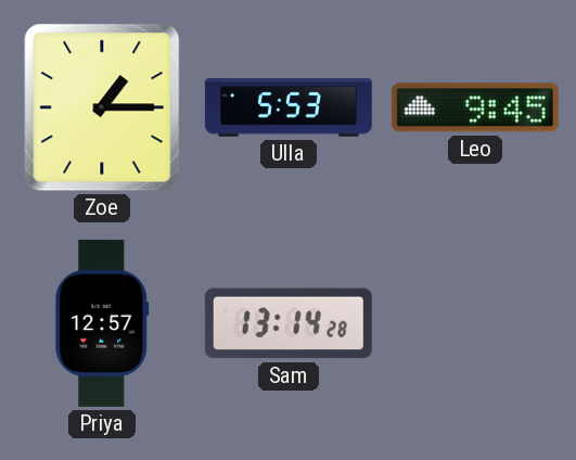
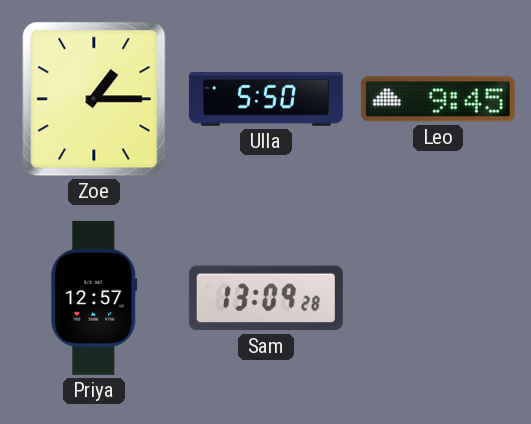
Ulla: 5:53 -> 5:50 (266, 99)
Sam: 13:14 -> 13:09 (266, 298)
